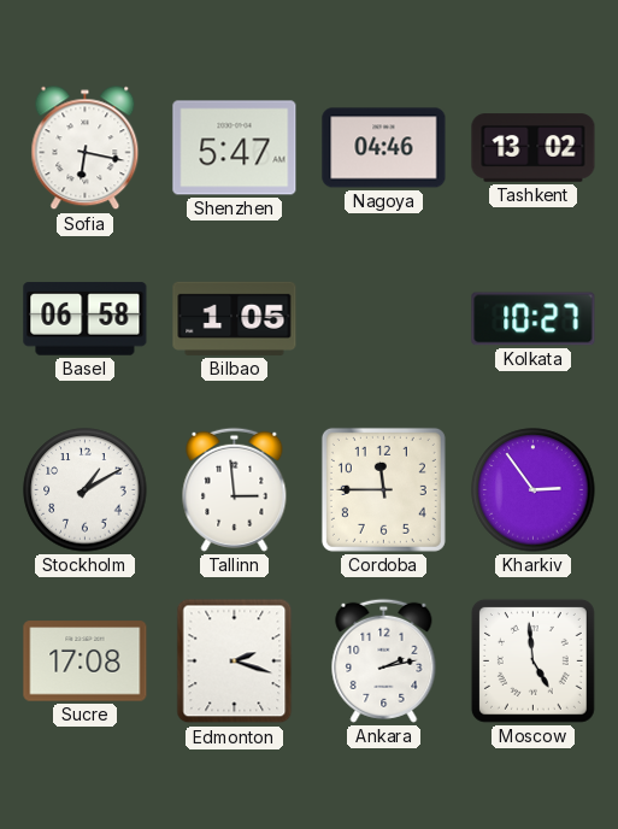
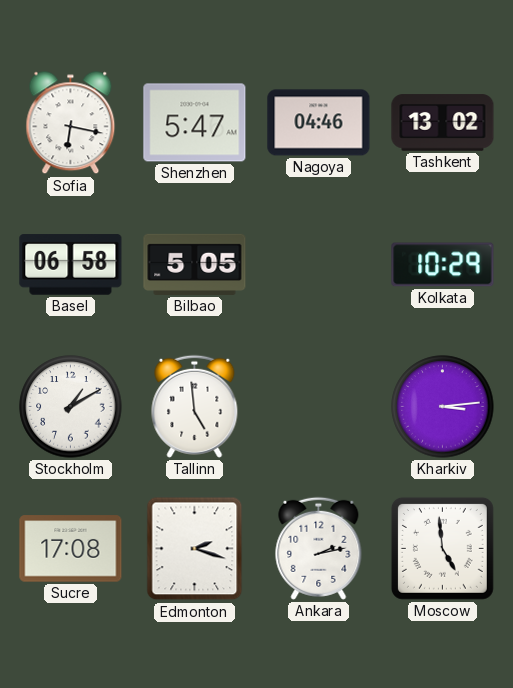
Bilbao: 1:05 -> 5:05 (195, 264)
Kolkata: 10:27 -> 10:29 (443, 265)
Tallinn: 2:59 -> 4:59 (195, 406)
Cordoba: 11:45 -> none (383, 489)
Kharkiv: 2:54 -> 3:14 (443, 407)
